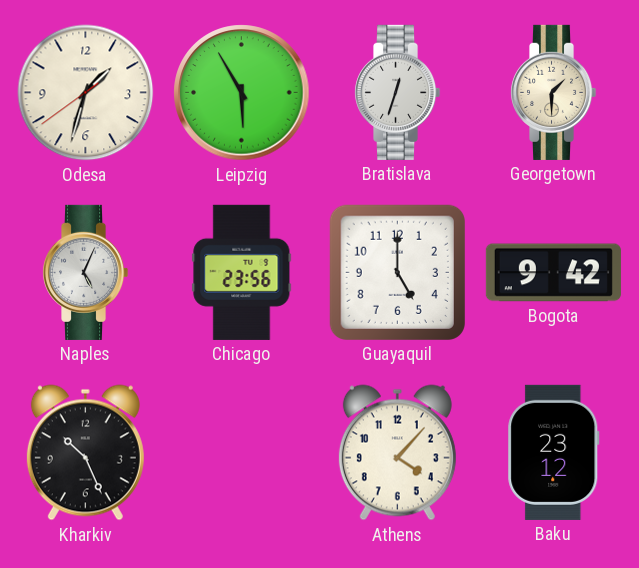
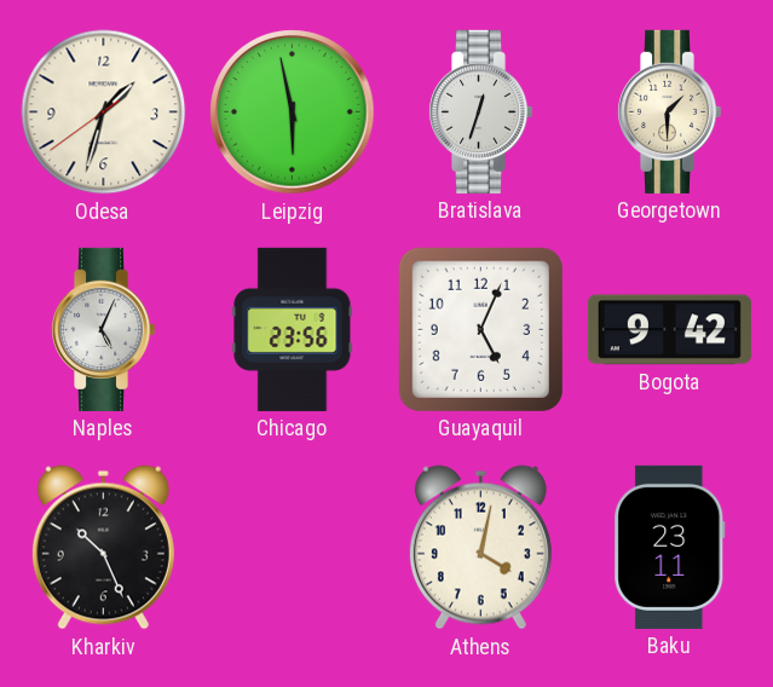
Leipzig: 5:55 -> 5:58 (293, 112)
Guayaquil: 5:00 -> 5:04 (480, 329)
Athens: 4:07 -> 4:02 (480, 548)
Baku: 23:12 -> 23:11 (670, 547)
